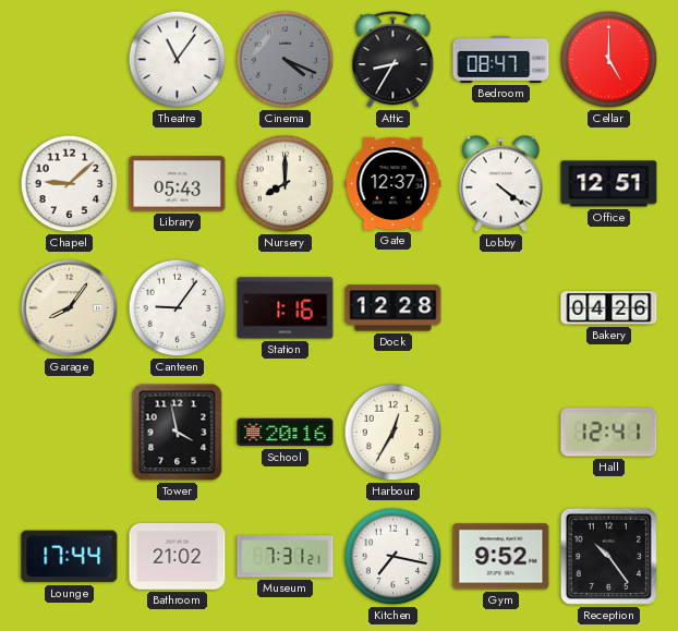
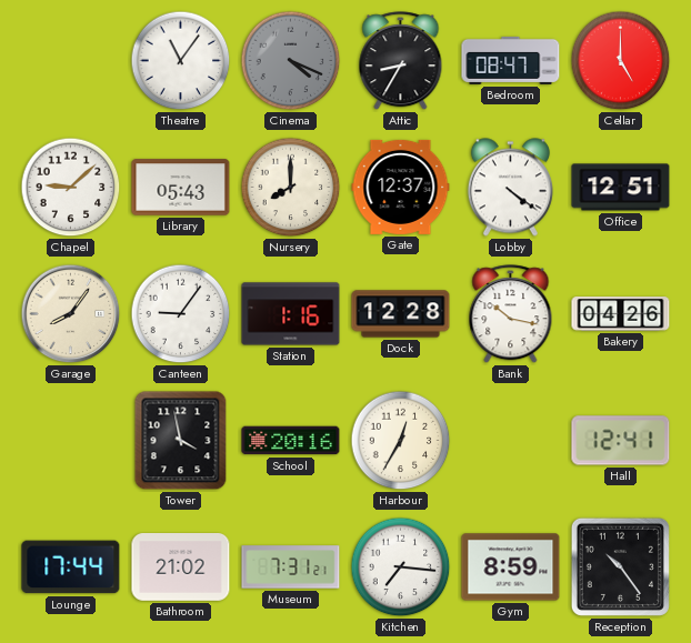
Bank: none -> 10:17 (511, 314)
Kitchen: 7:17 -> 7:16 (401, 567)
Gym: 9:52 -> 8:59 (511, 567)
